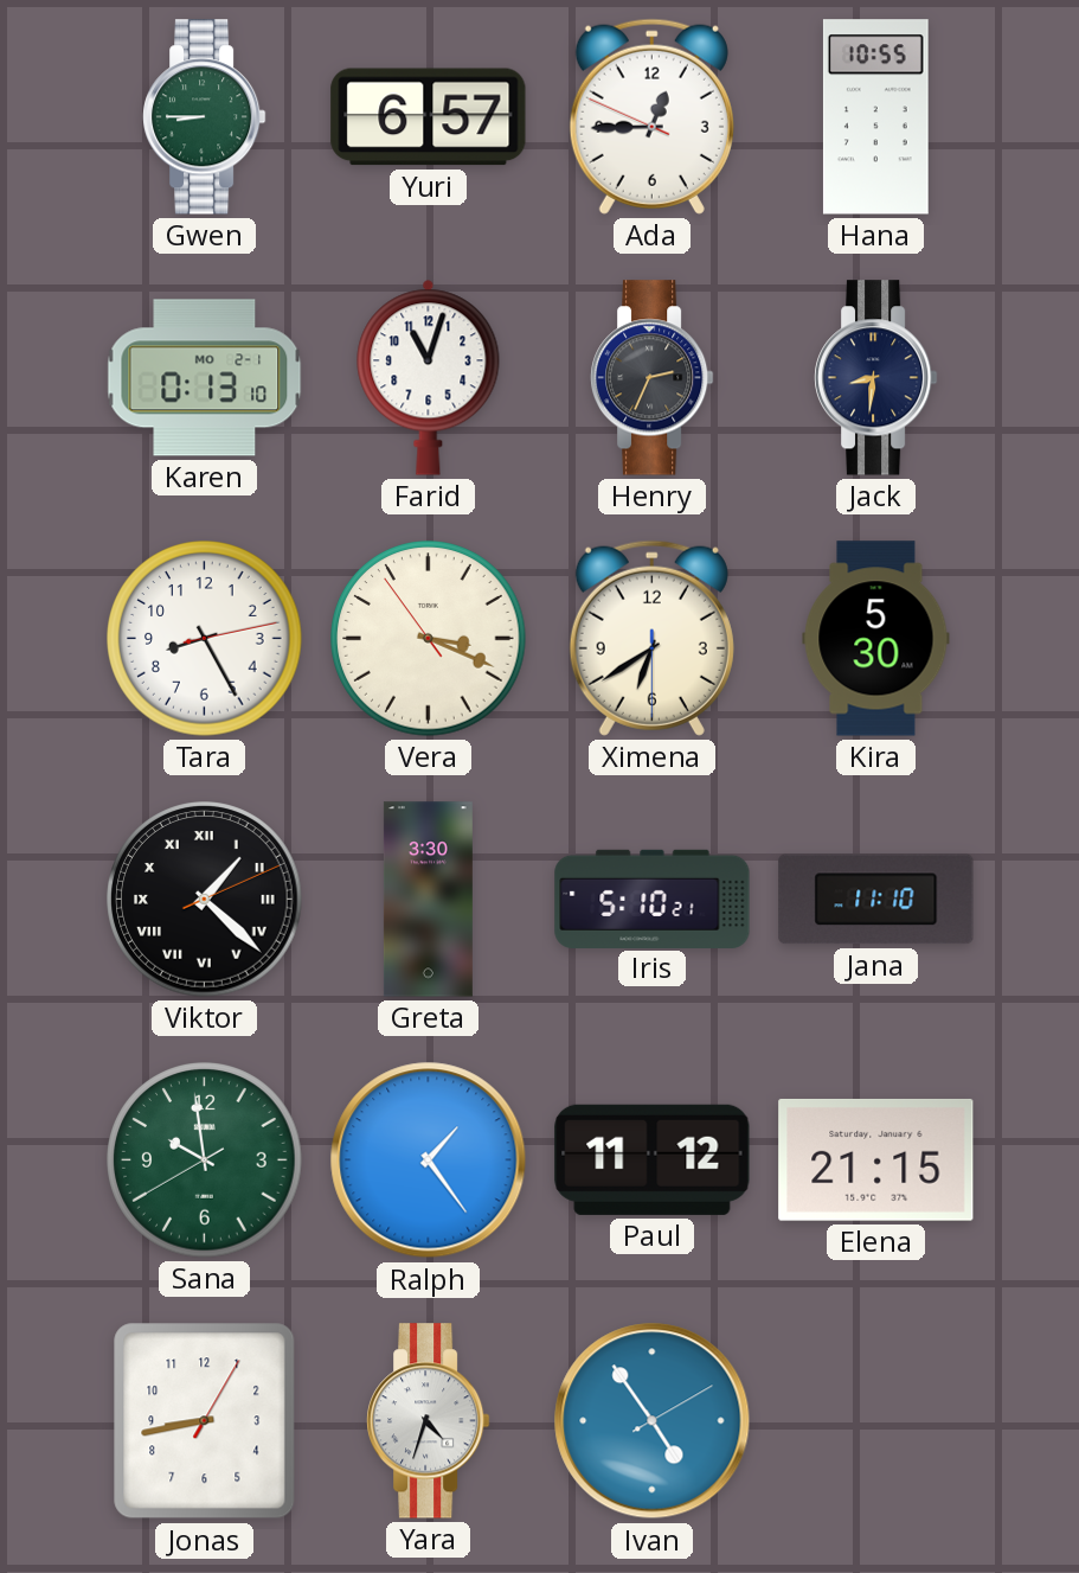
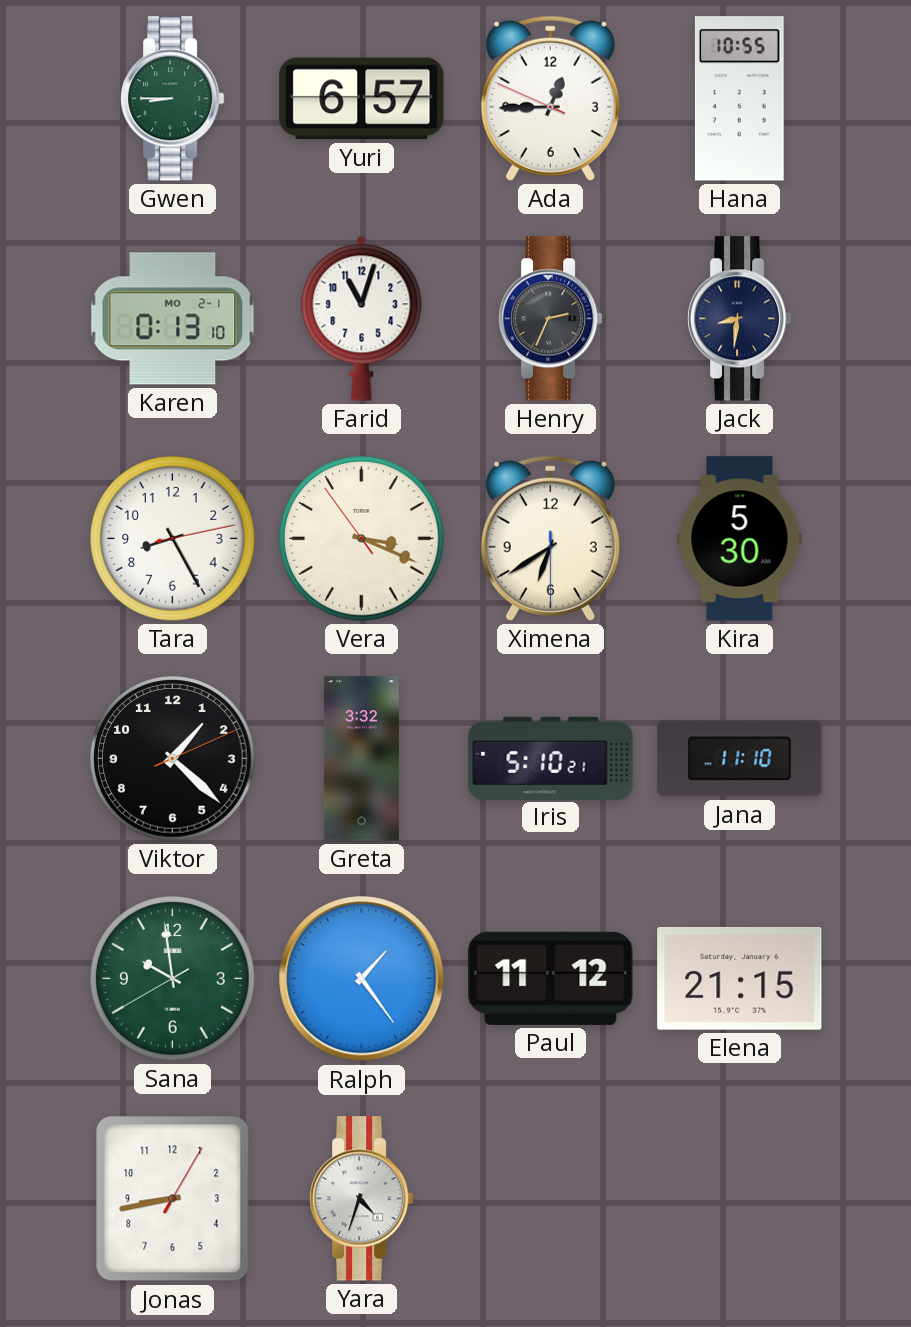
Viktor numerals: Roman -> Arabic (173, 759)
Greta: 3:30 -> 3:32 (361, 759)
Ivan: 4:54 -> none (653, 1421)
